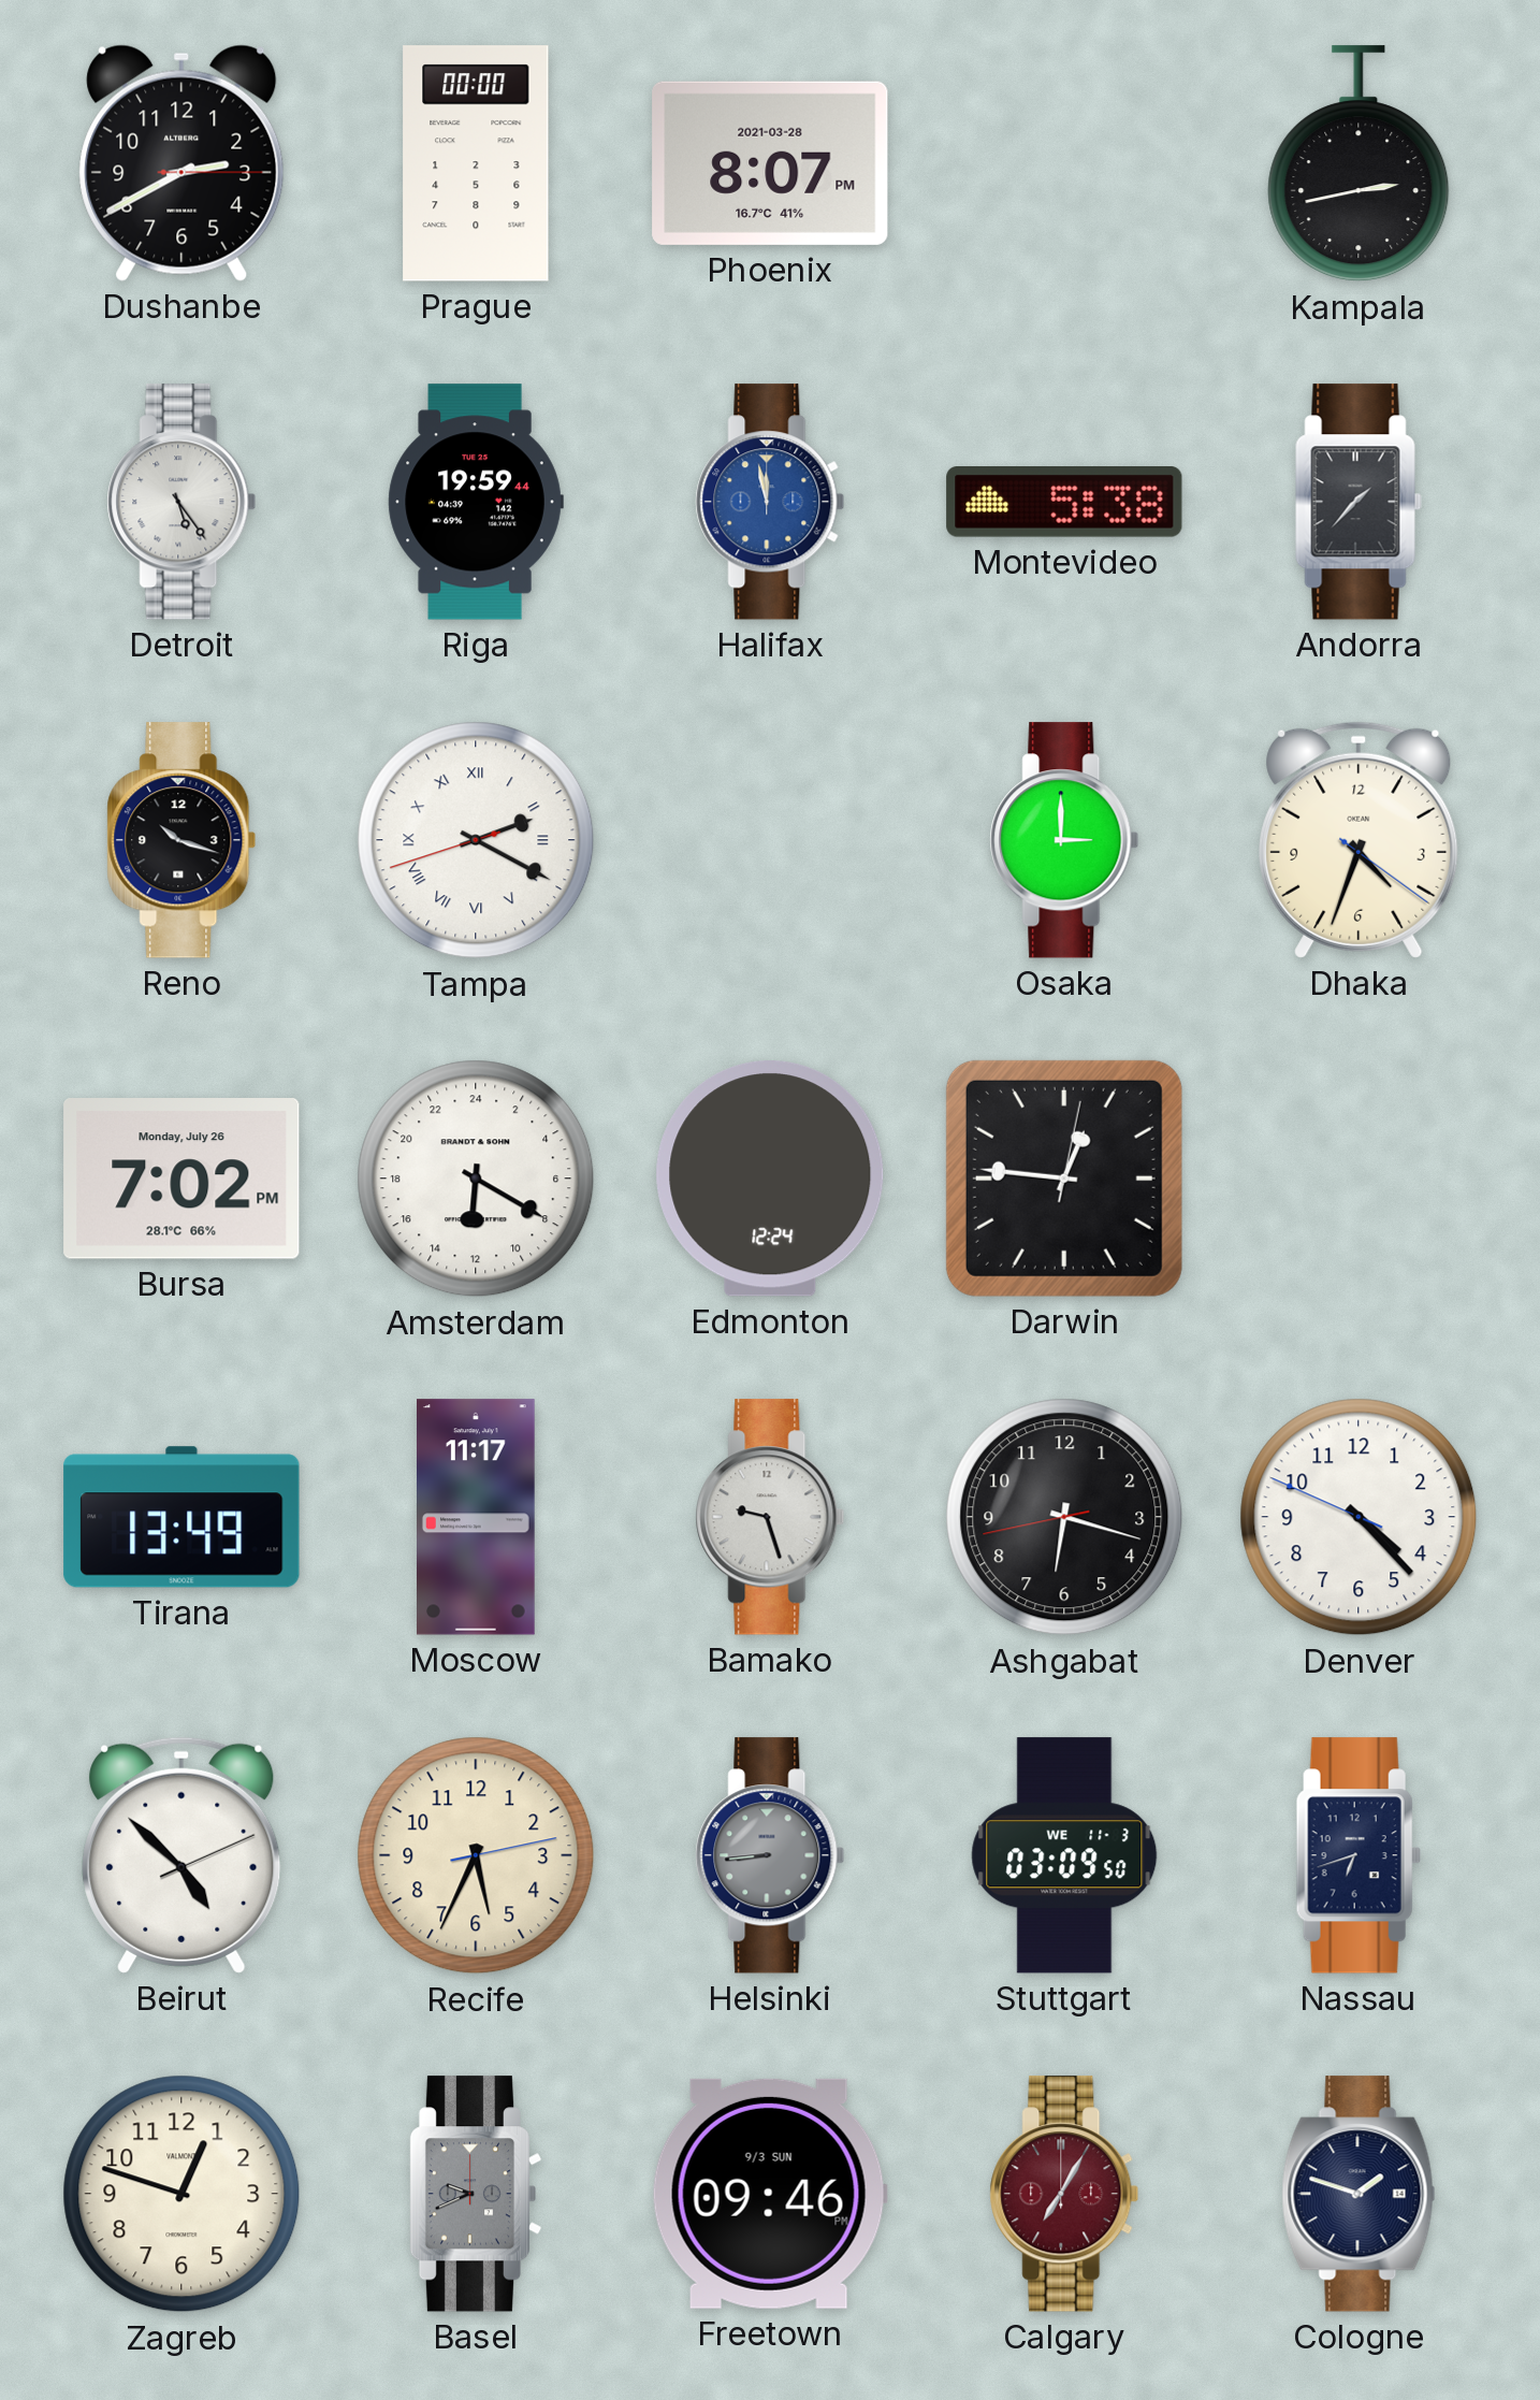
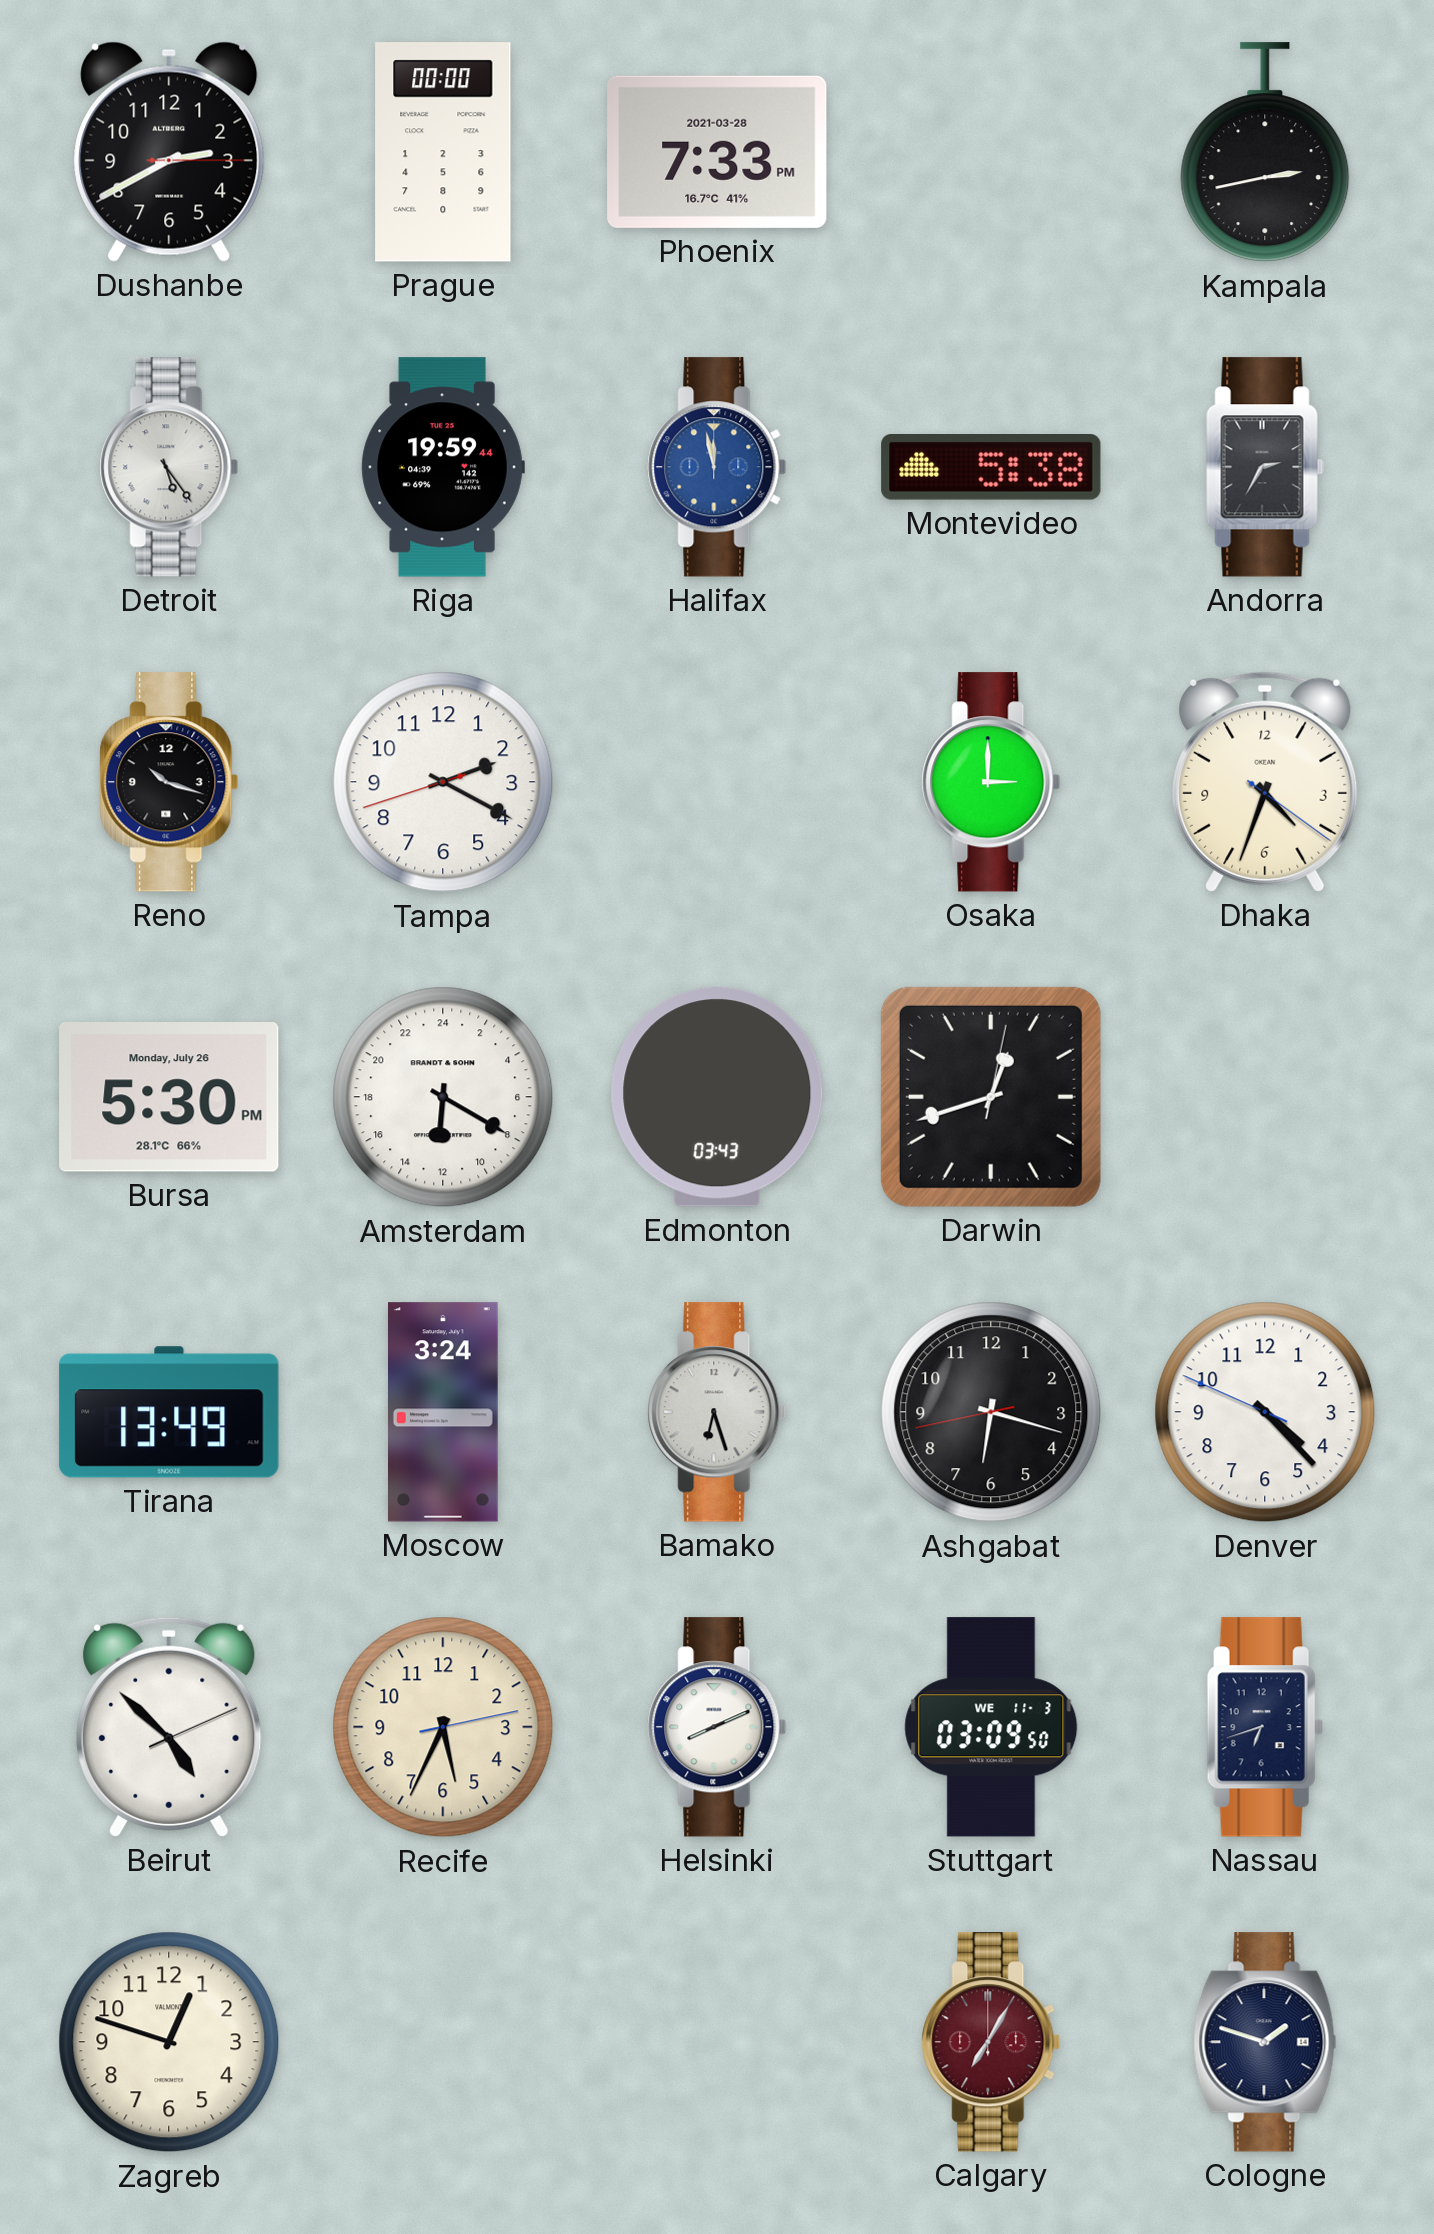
Phoenix: 8:07 -> 7:33 (717, 152)
Andorra: 1:37 -> 2:35 (1265, 467)
Tampa numerals: Roman -> Arabic (443, 782)
Bursa: 7:02 -> 5:30 (169, 1098)
Edmonton: 12:24 -> 03:43 (717, 1097)
Darwin: 12:46 -> 12:42 (991, 1097)
Moscow: 11:17 -> 3:24 (444, 1412)
Bamako: 9:27 -> 6:27 (717, 1412)
Helsinki: 8:44 -> 8:11 (717, 1727)
Helsinki dial: grey -> white (717, 1727)
Basel: 9:41 -> none (476, 2194)
Freetown: 09:46 -> none (770, 2194)
